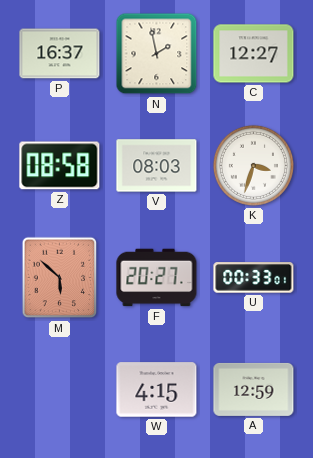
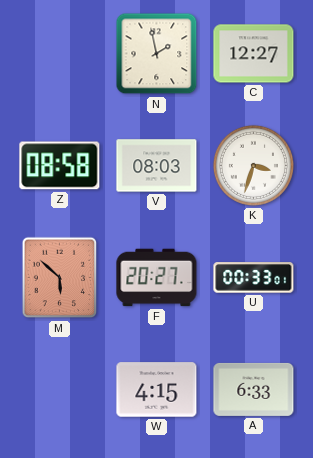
P: 16:37 -> none (60, 54)
A: 12:59 -> 6:33 (254, 389)
